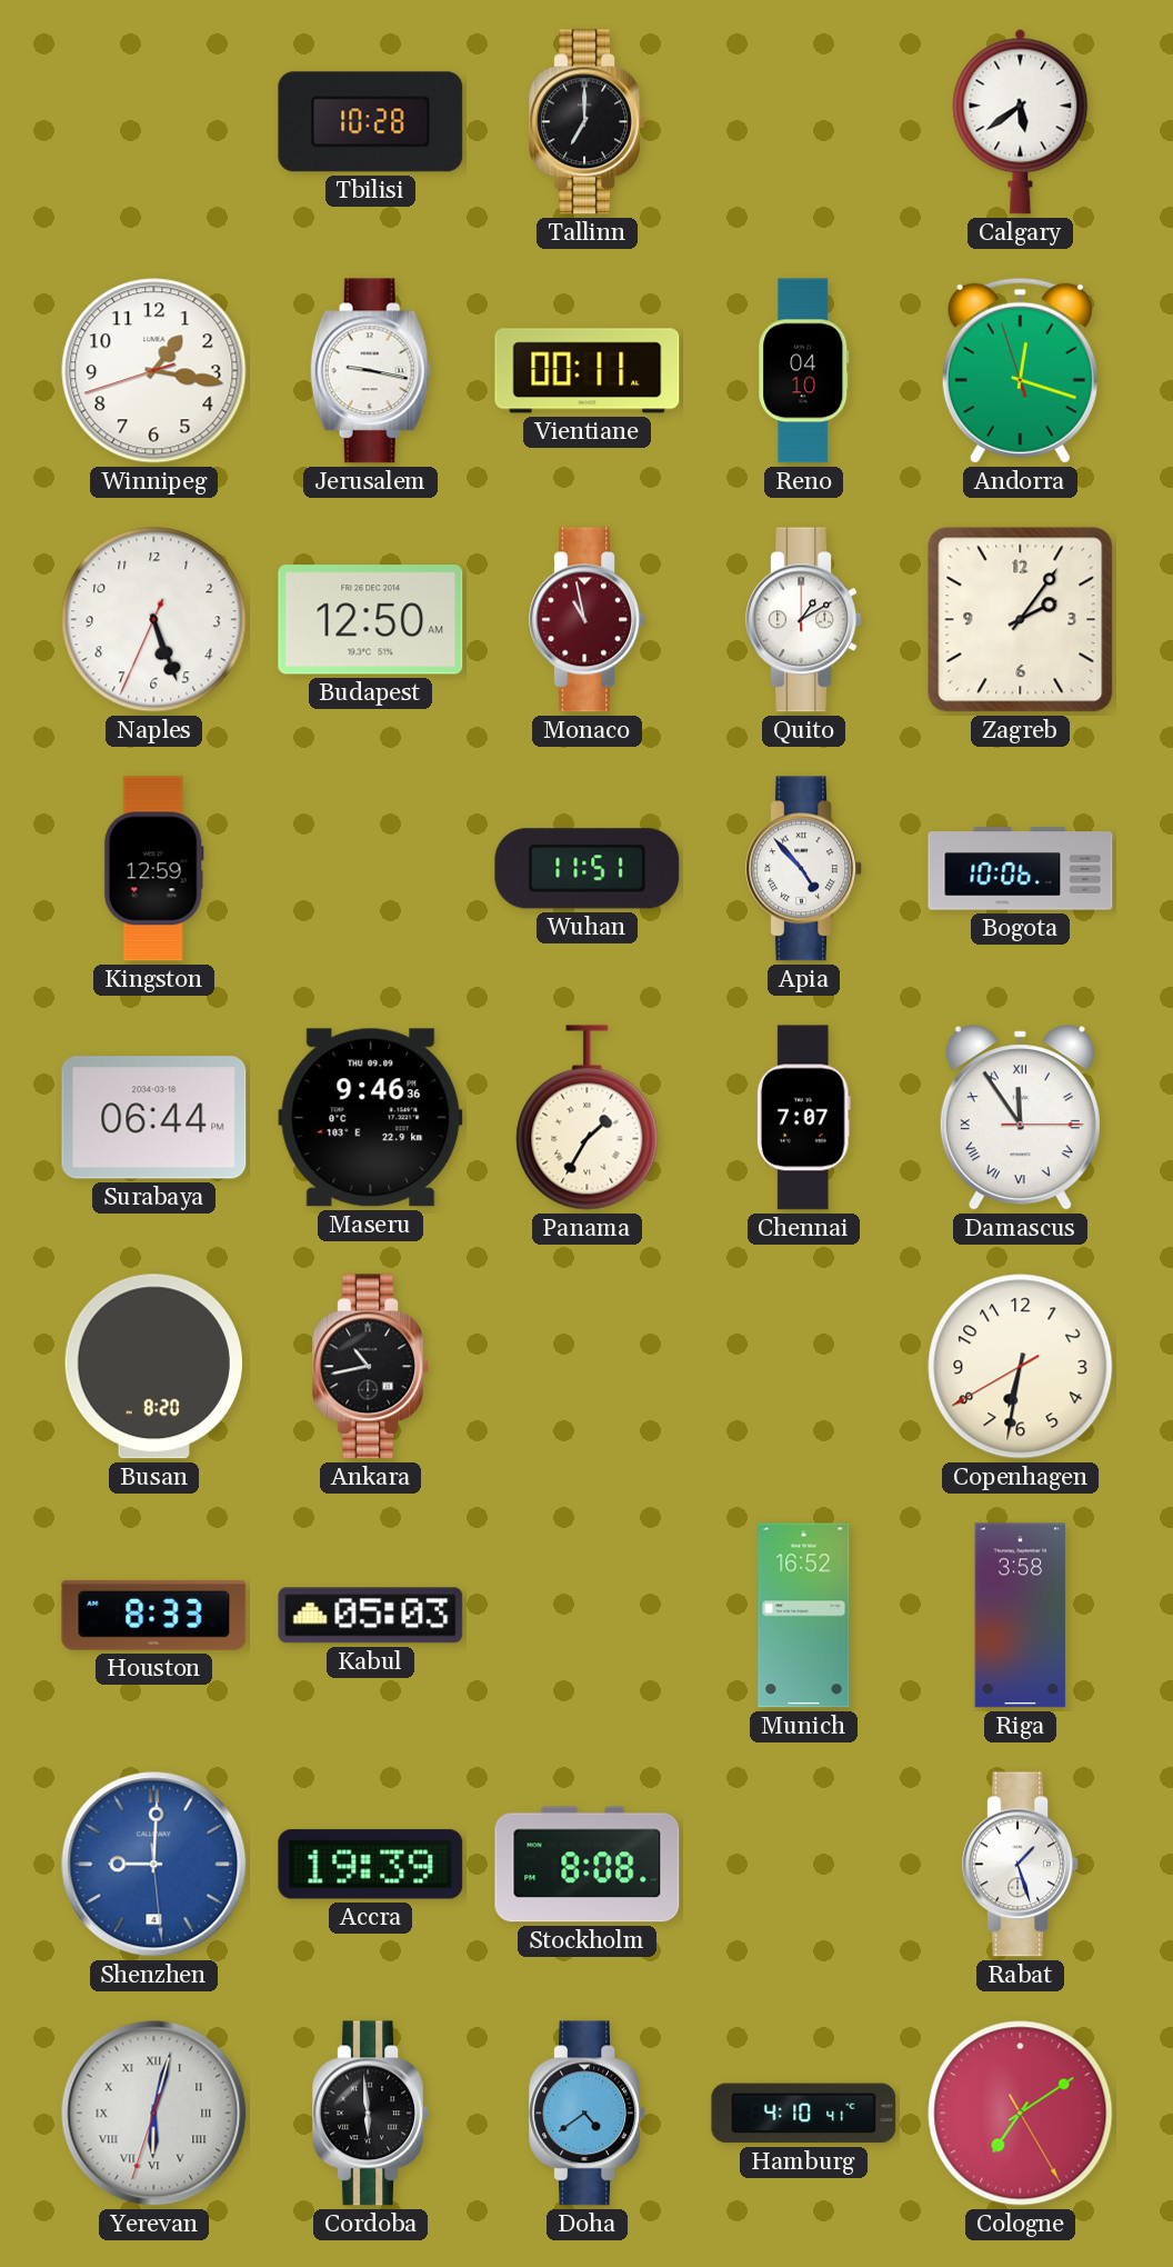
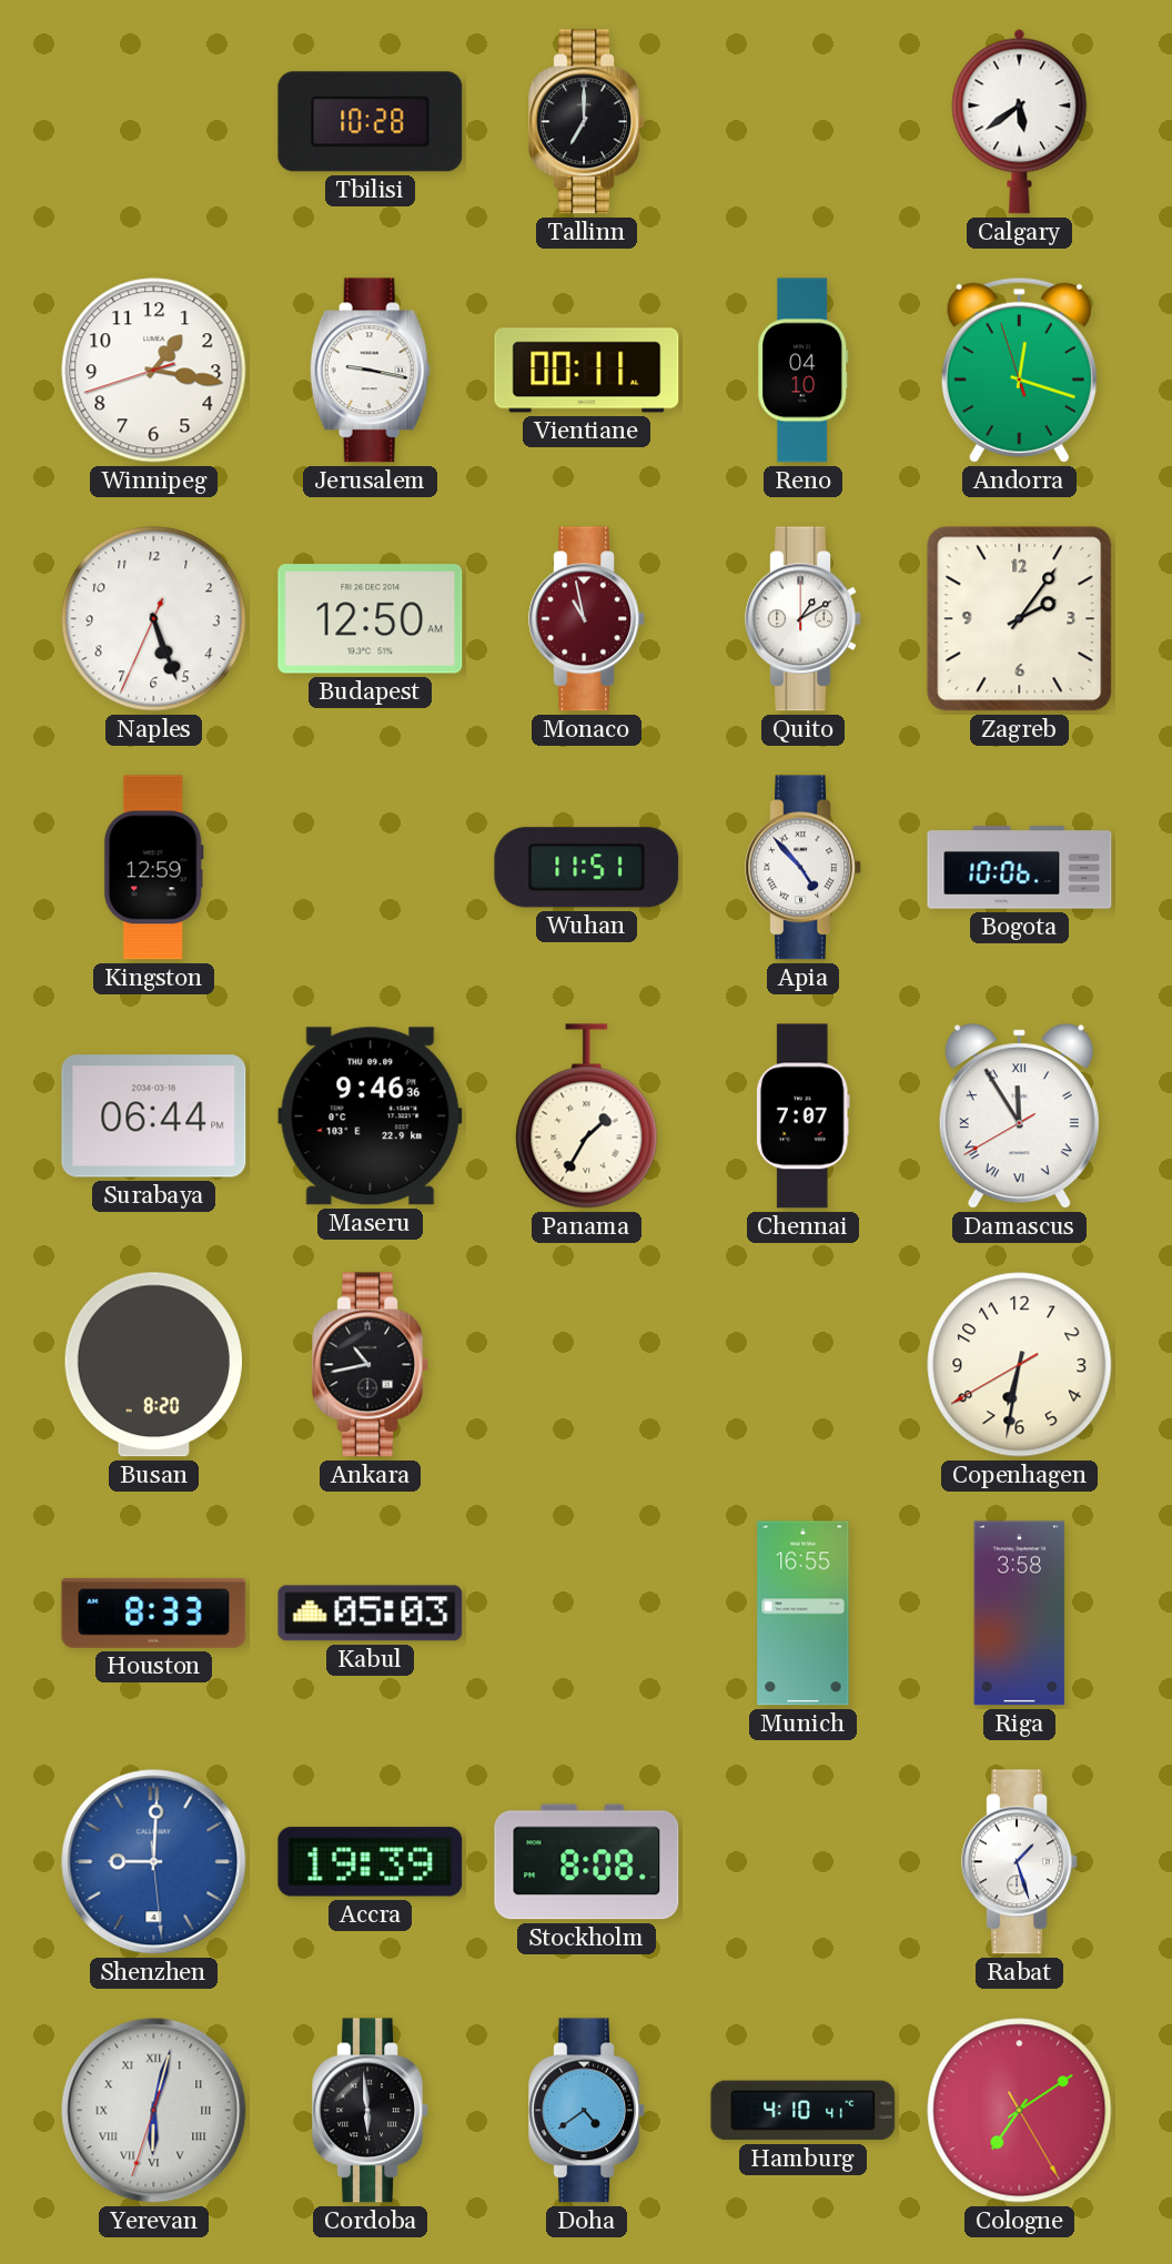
Damascus: 11:54:15 -> 11:54:40 (1019, 1116)
Munich: 16:52 -> 16:55 (804, 1614)
